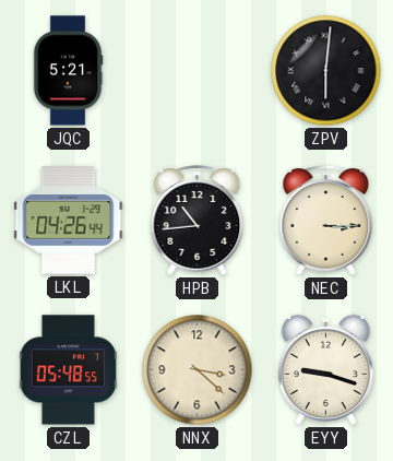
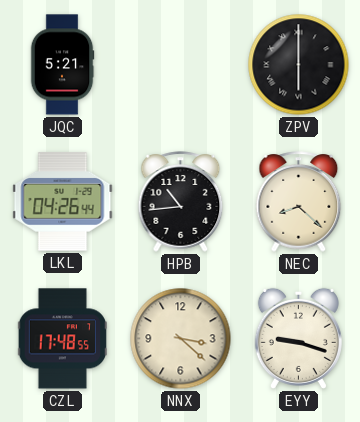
ZPV: 6:01 -> 6:00 (299, 65)
NEC: 3:15 -> 8:22 (299, 202)
CZL: 05:48 -> 17:48 (62, 339)
